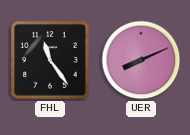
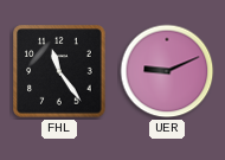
UER: 8:11 -> 9:11 (167, 71)
